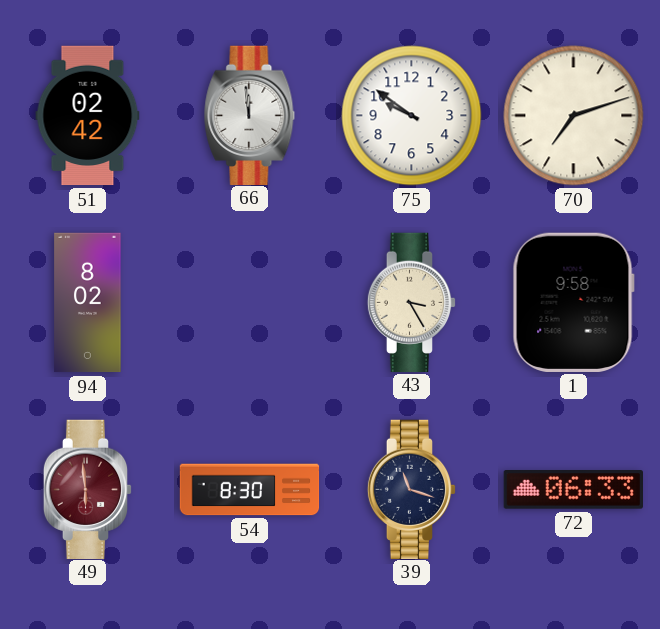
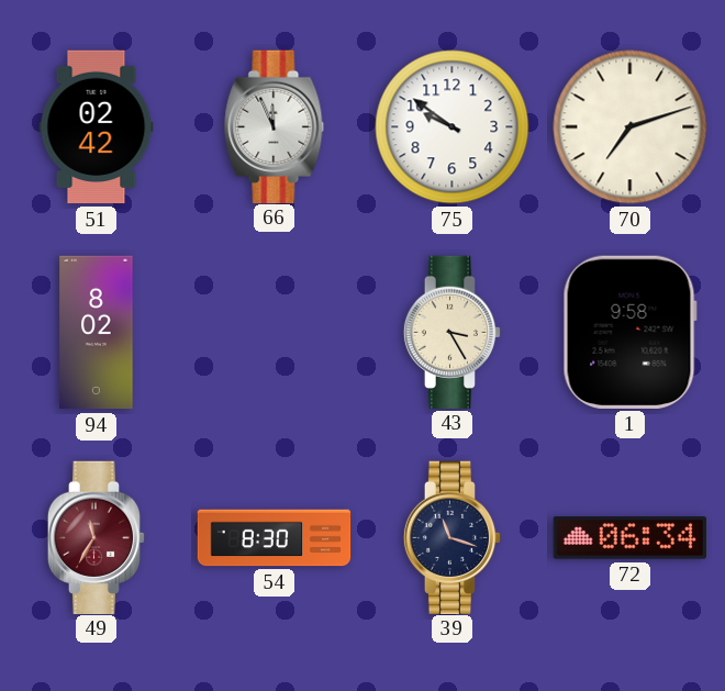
66: 11:59 -> 11:56 (275, 126)
49: 5:59 -> 11:35 (97, 537)
72: 06:33 -> 06:34 (629, 538)
